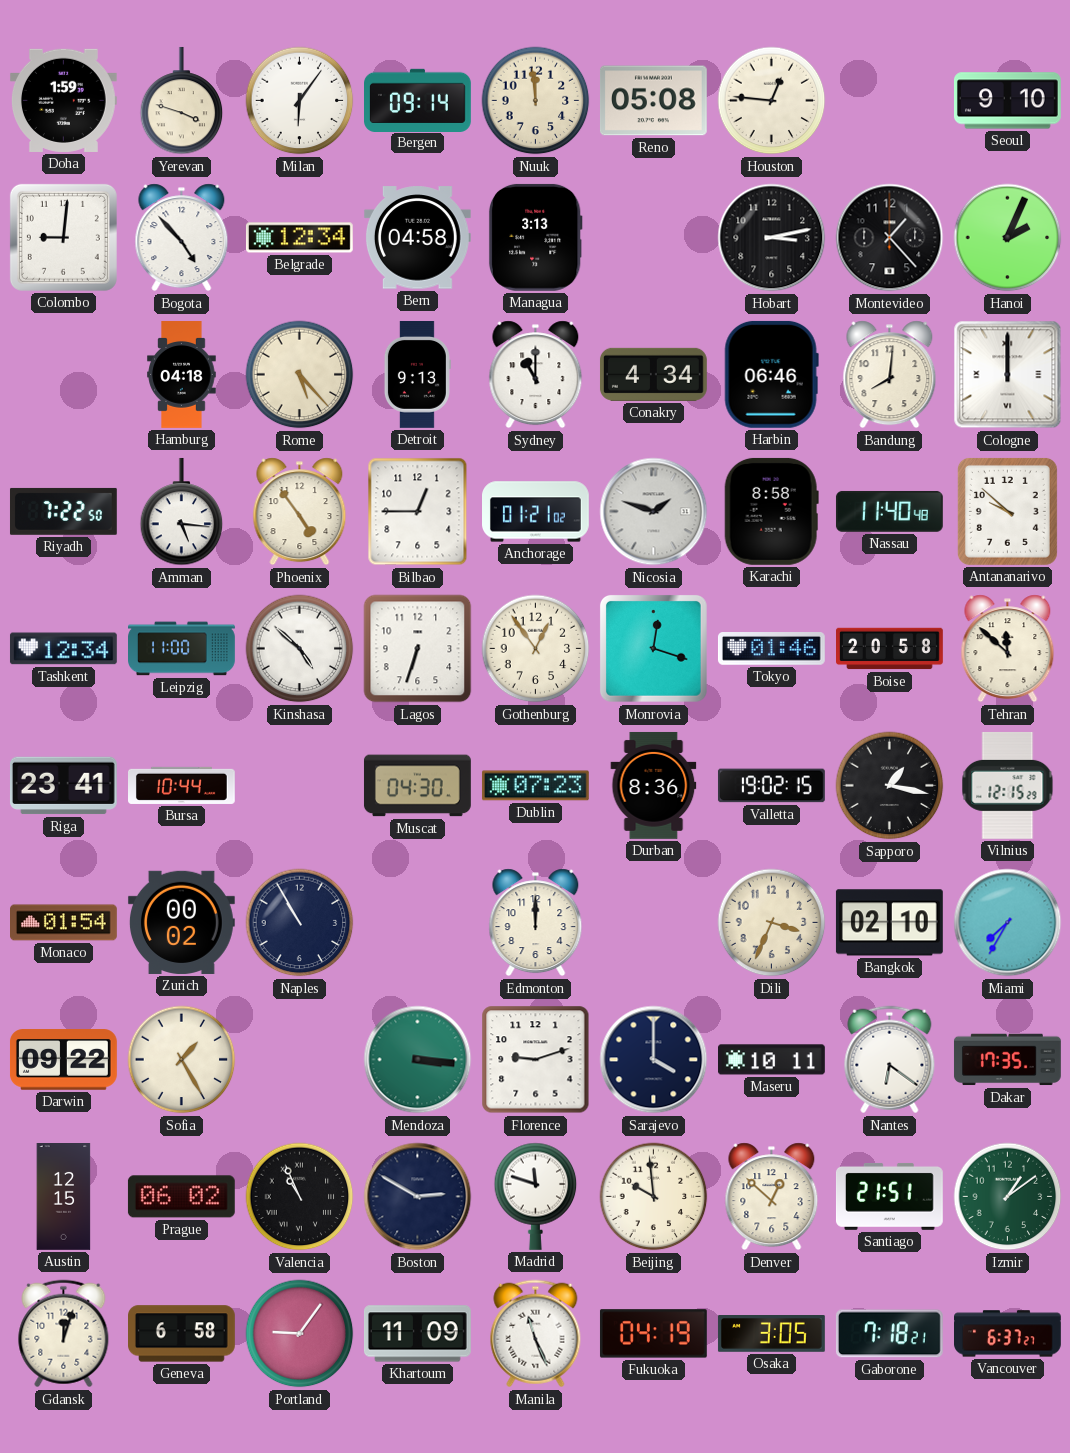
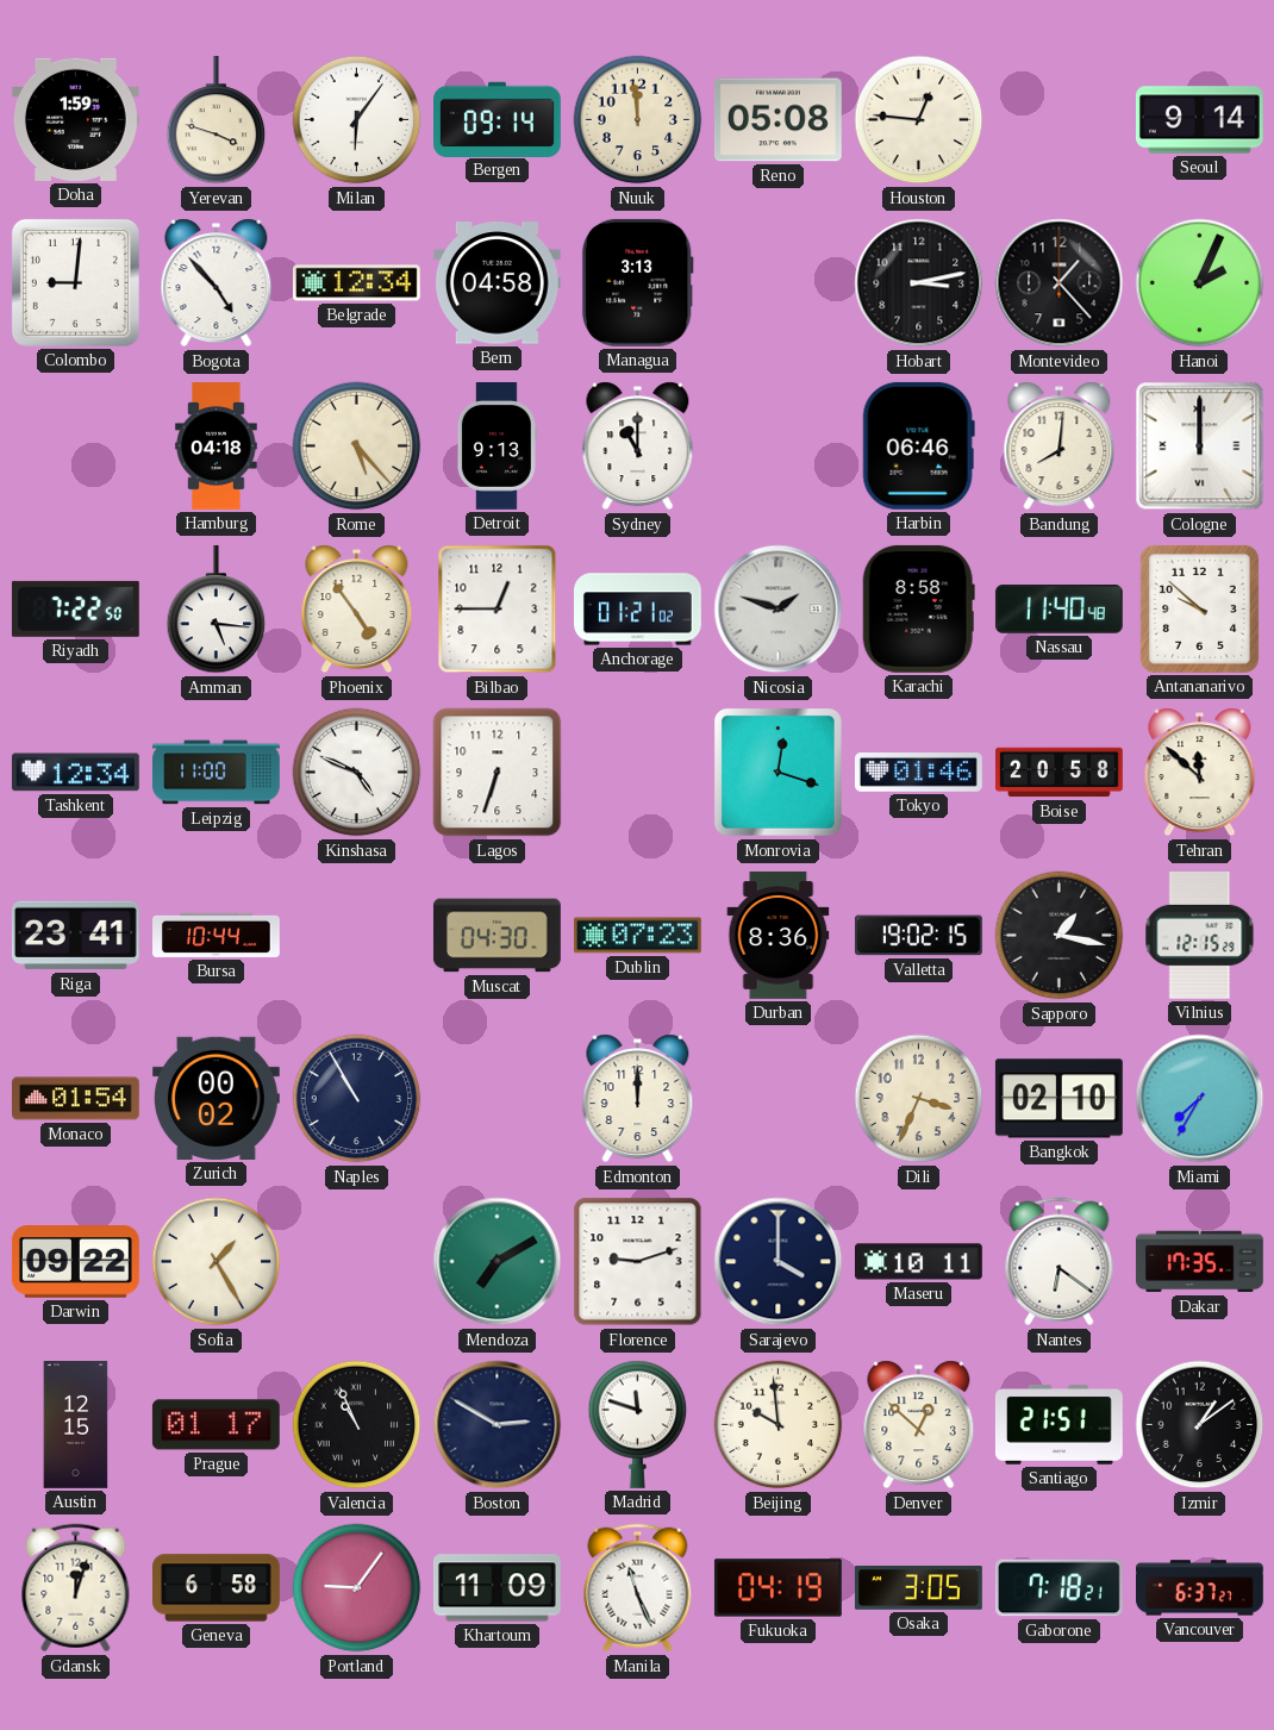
Seoul: 9:10 -> 9:14 (1199, 120)
Conakry: 4:34 -> none (653, 374)
Kinshasa: 4:52 -> 4:49 (357, 773)
Gothenburg: 12:54 -> none (536, 649)
Mendoza: 3:16 -> 7:10 (498, 1262)
Prague: 06:02 -> 01:17 (216, 1425)
Izmir dial: green -> black (1200, 1425)
